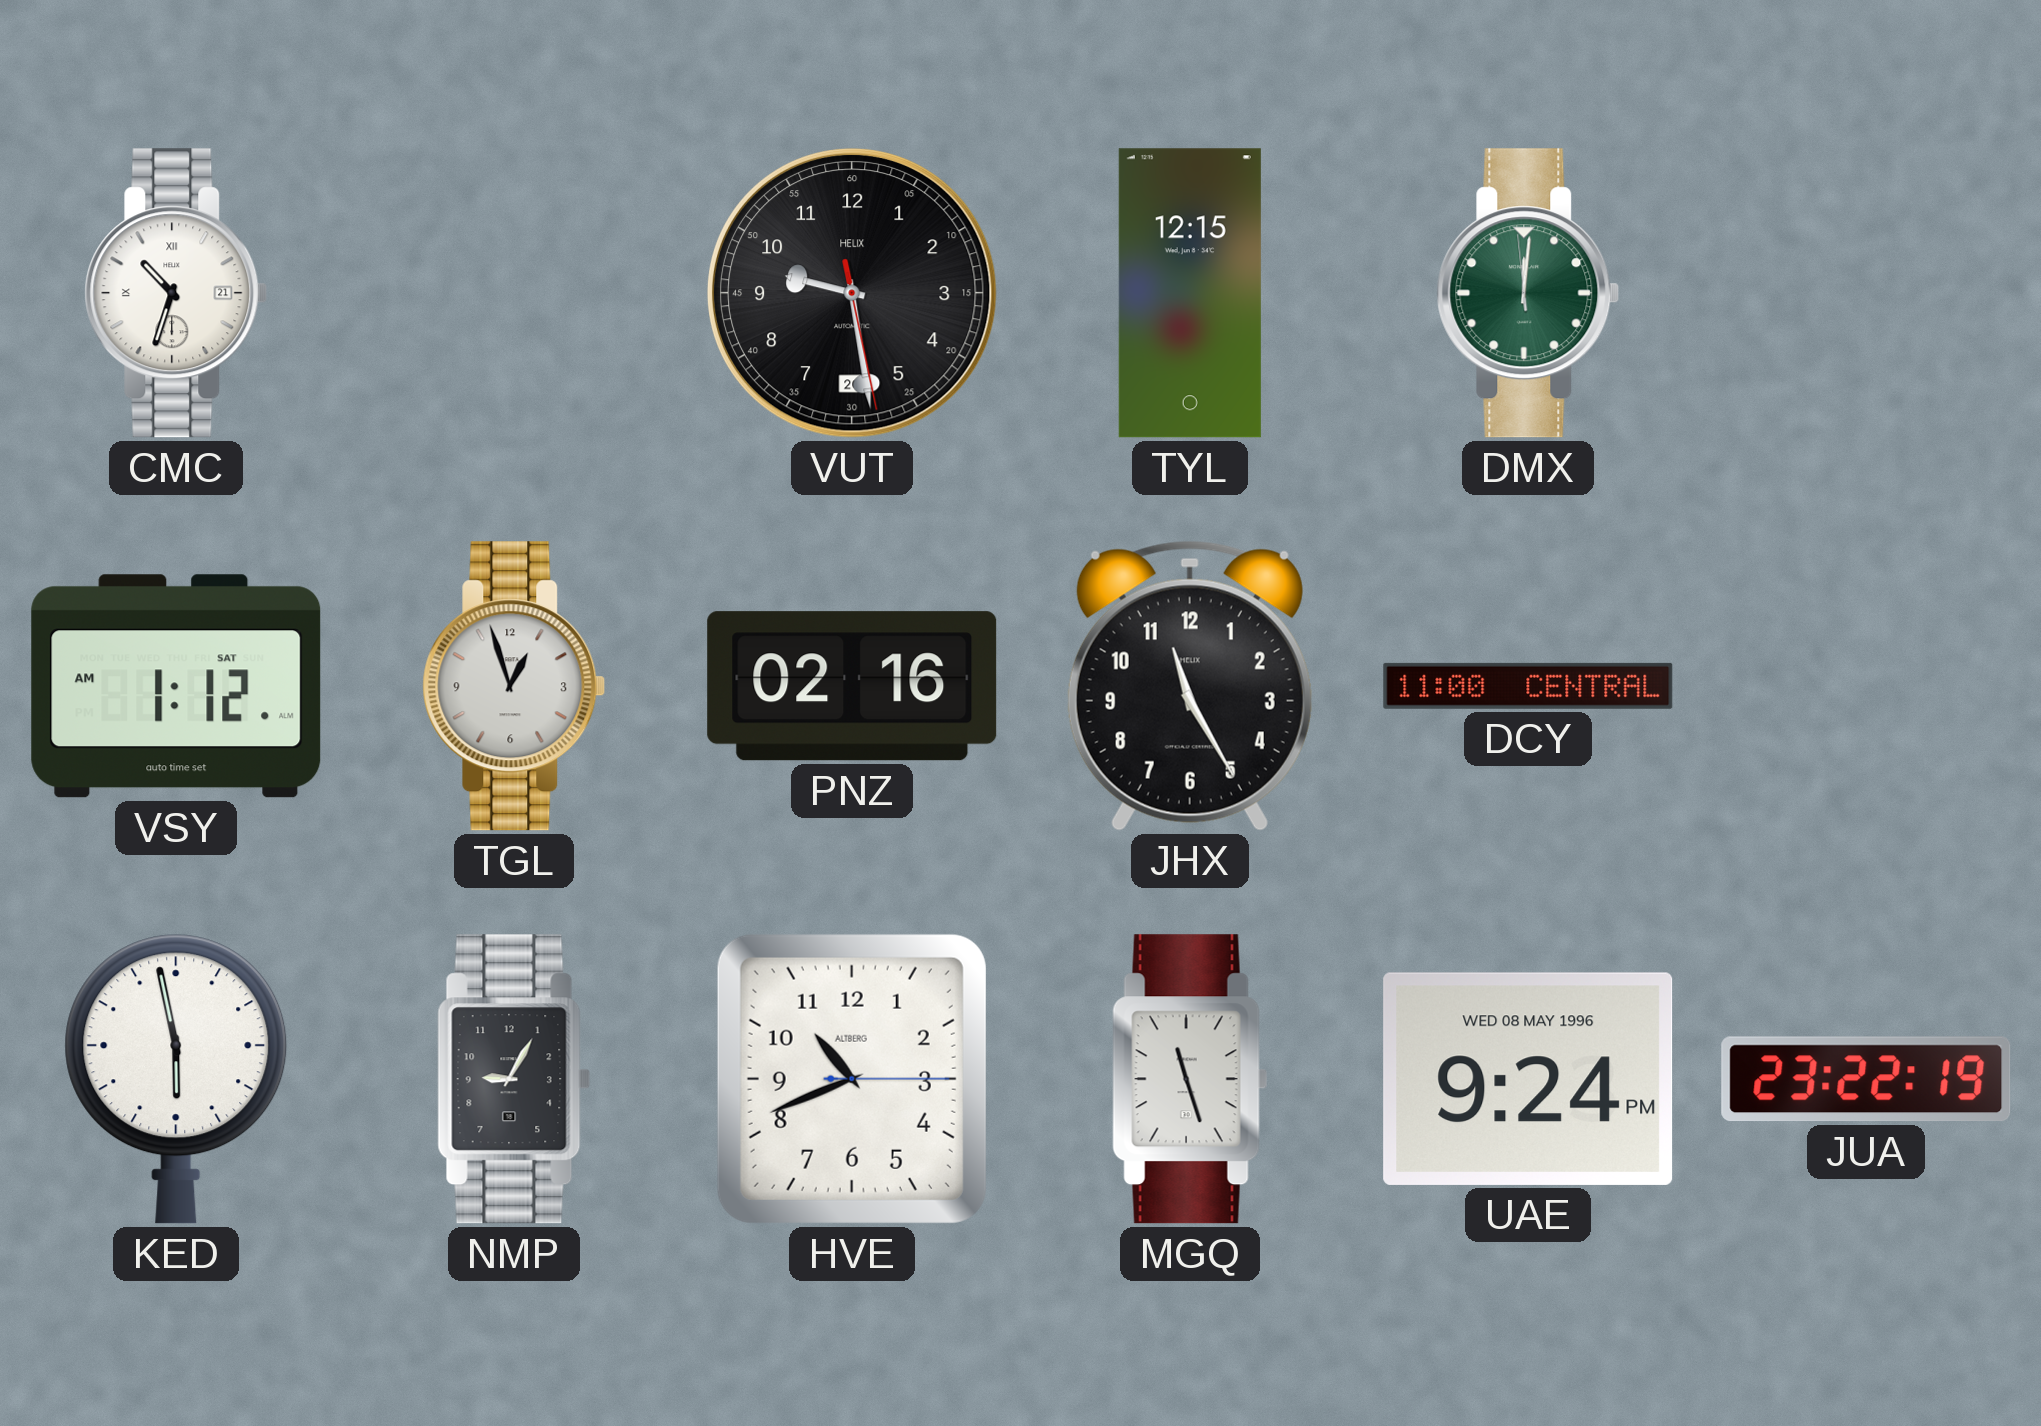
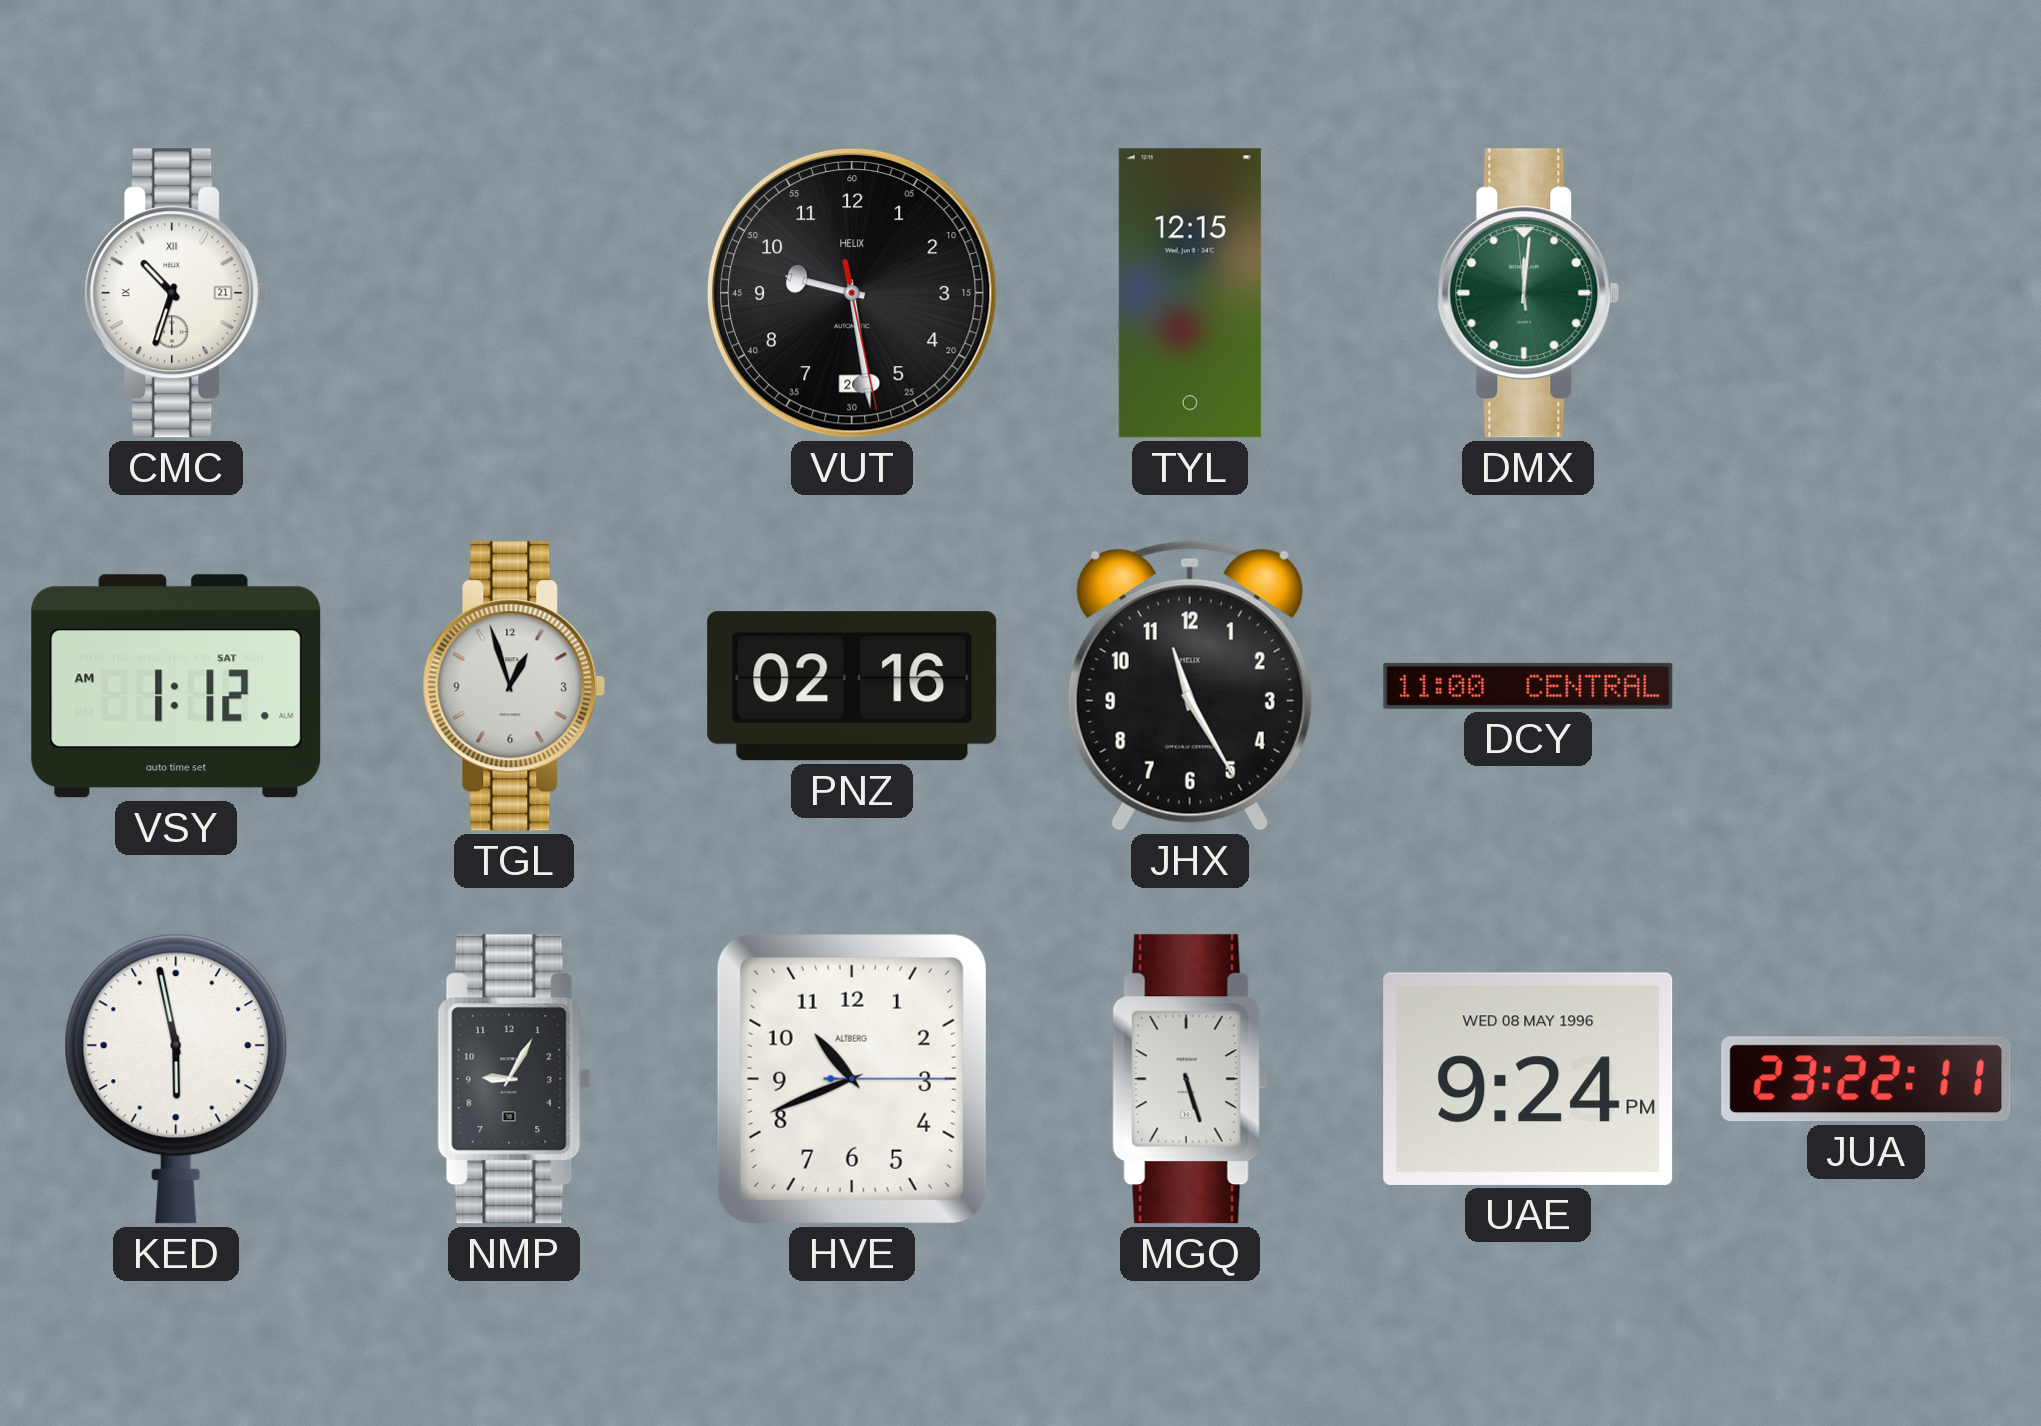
MGQ: 11:27 -> 5:27 (1190, 1079)
JUA: 23:22:19 -> 23:22:11 (1866, 1079)
